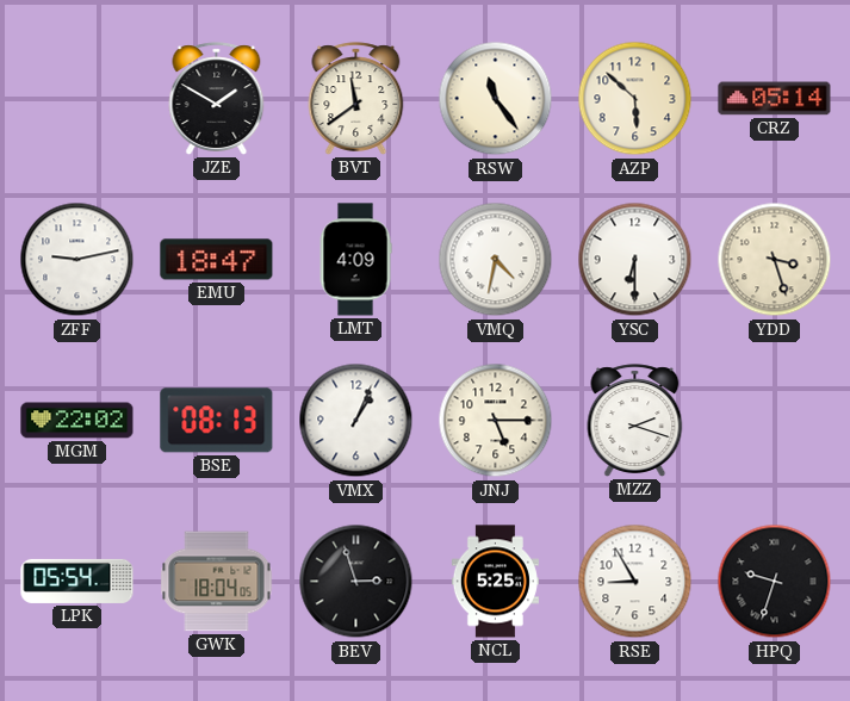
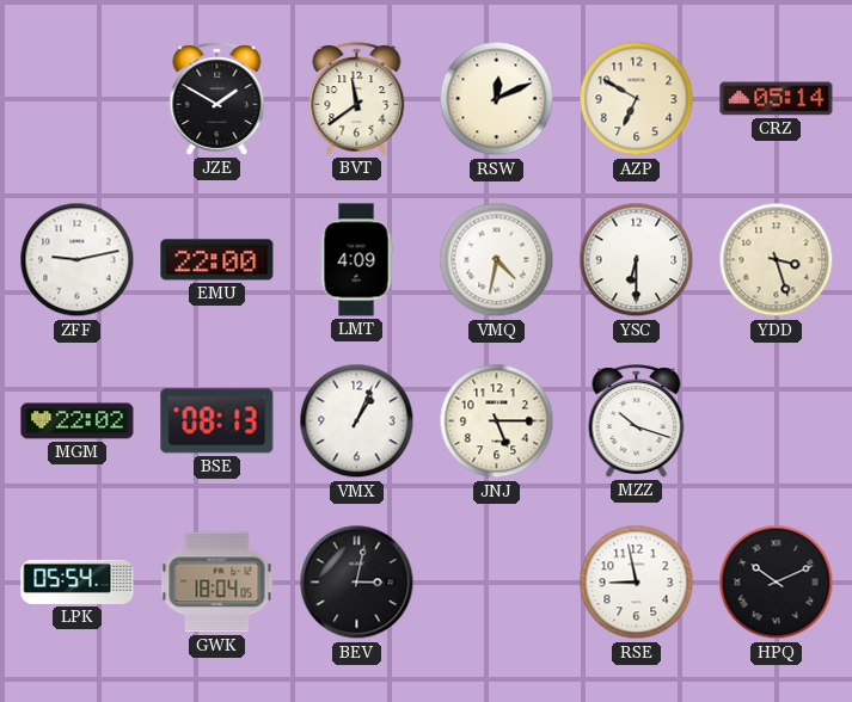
RSW: 11:24 -> 12:11 (497, 99)
AZP: 5:52 -> 6:50 (637, 99)
EMU: 18:47 -> 22:00 (217, 260)
MZZ: 2:18 -> 10:18 (637, 421)
BEV: 2:57 -> 3:02 (357, 583)
NCL: 5:25 -> none (495, 582)
RSE: 8:55 -> 8:58 (637, 583)
HPQ: 9:33 -> 10:11 (777, 583)
